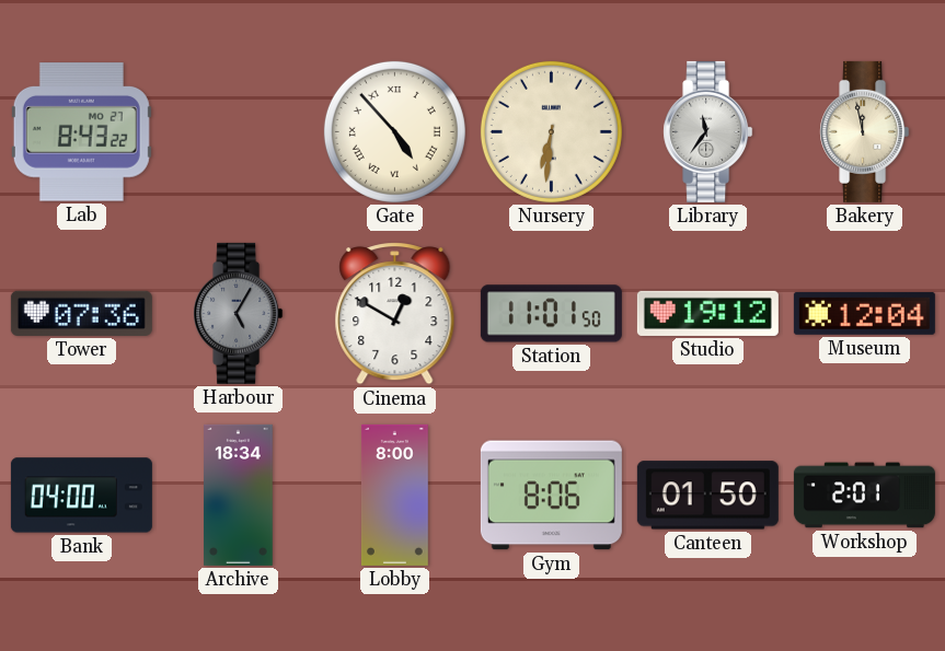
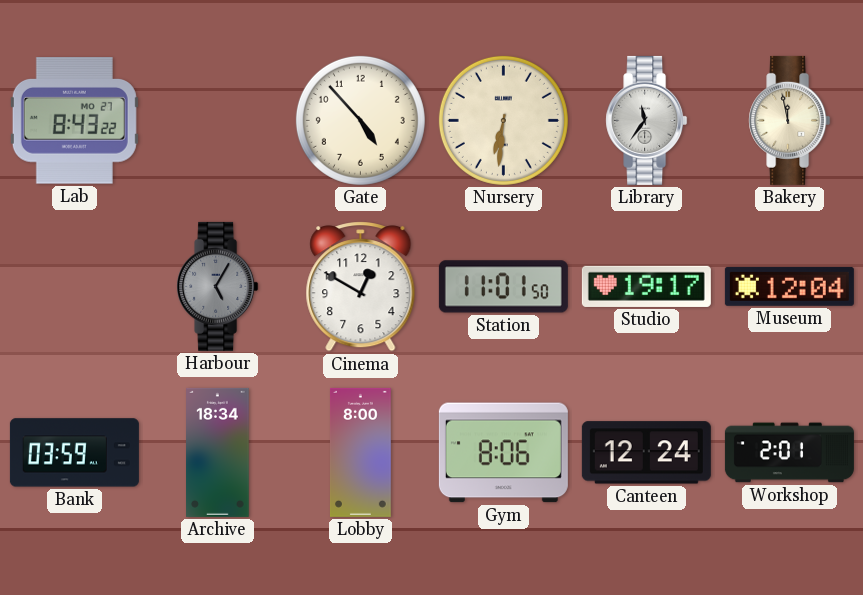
Gate numerals: Roman -> Arabic (360, 120)
Tower: 07:36 -> none (81, 313)
Studio: 19:12 -> 19:17 (646, 286)
Bank: 04:00 -> 03:59 (74, 453)
Canteen: 01:50 -> 12:24 (646, 453)
